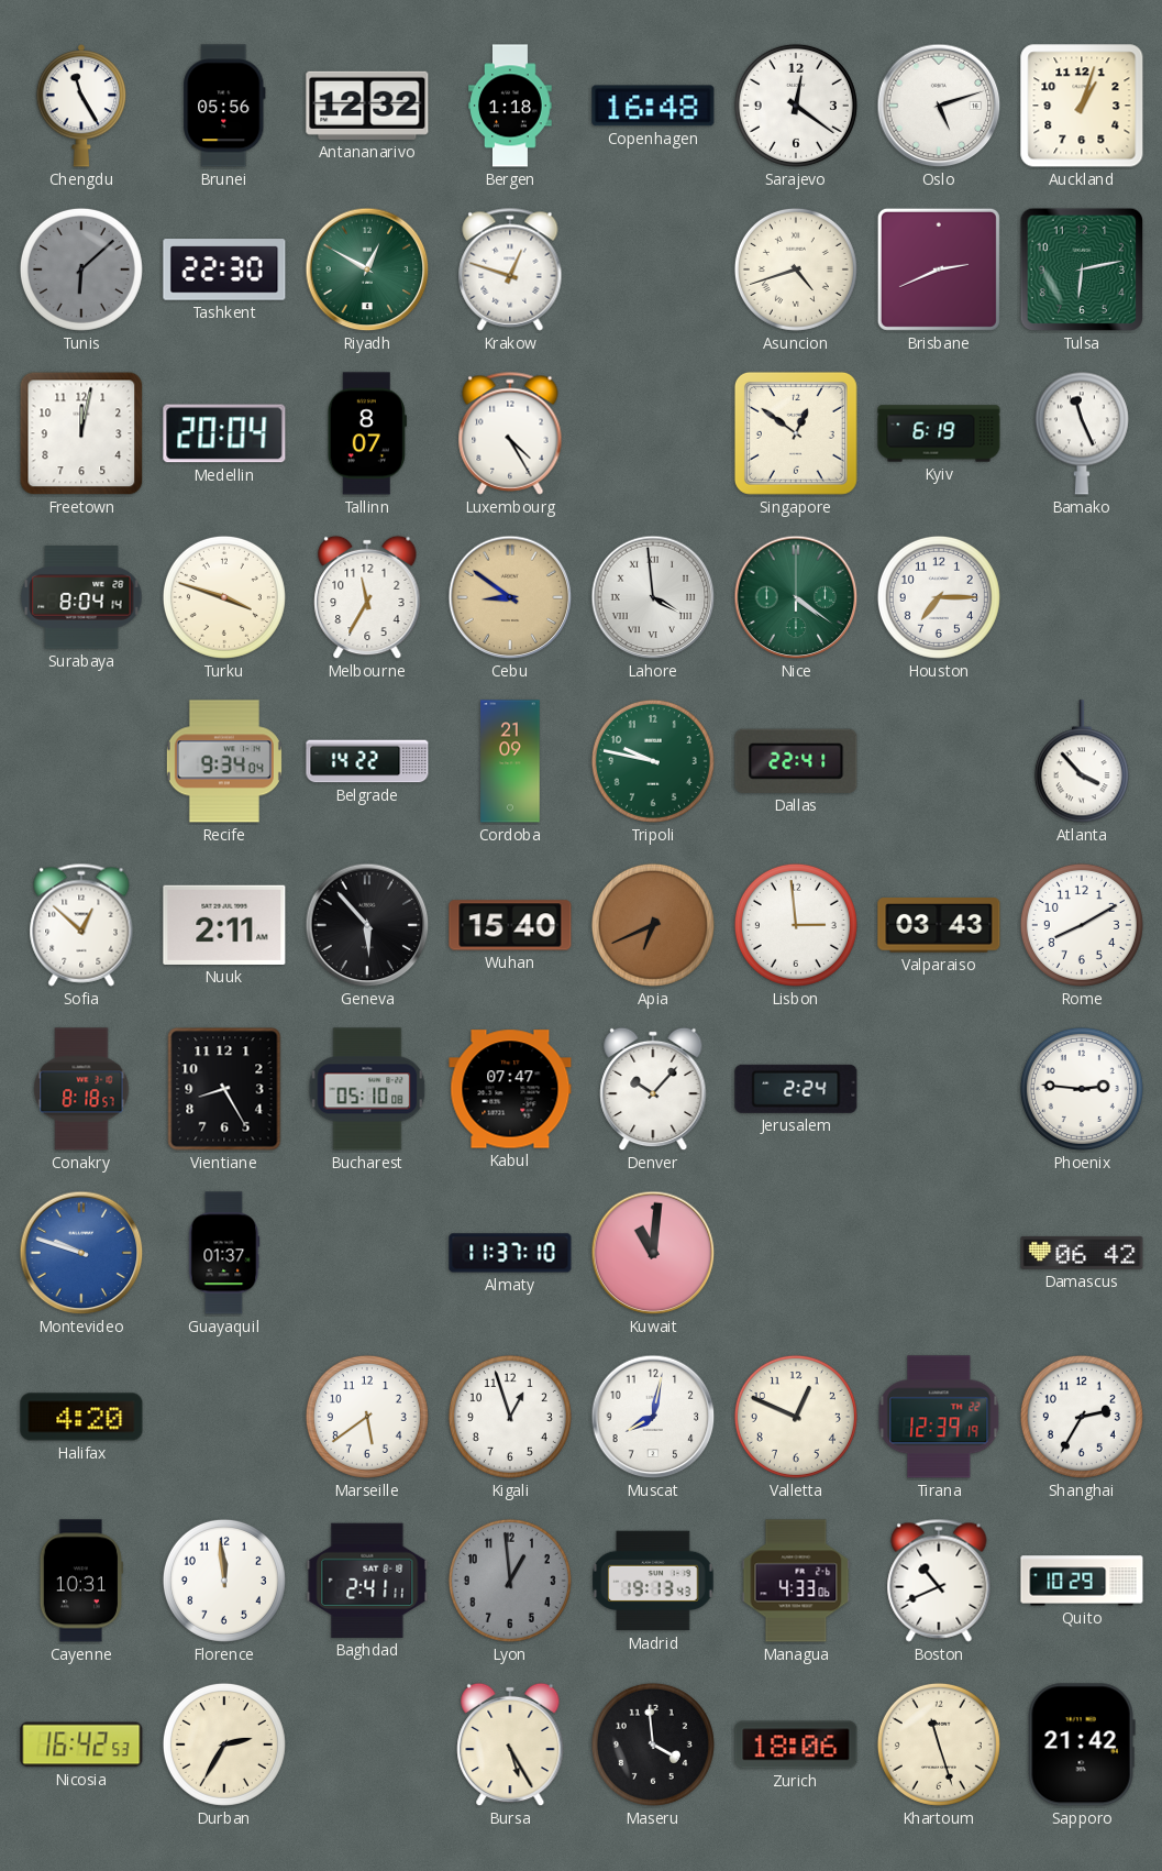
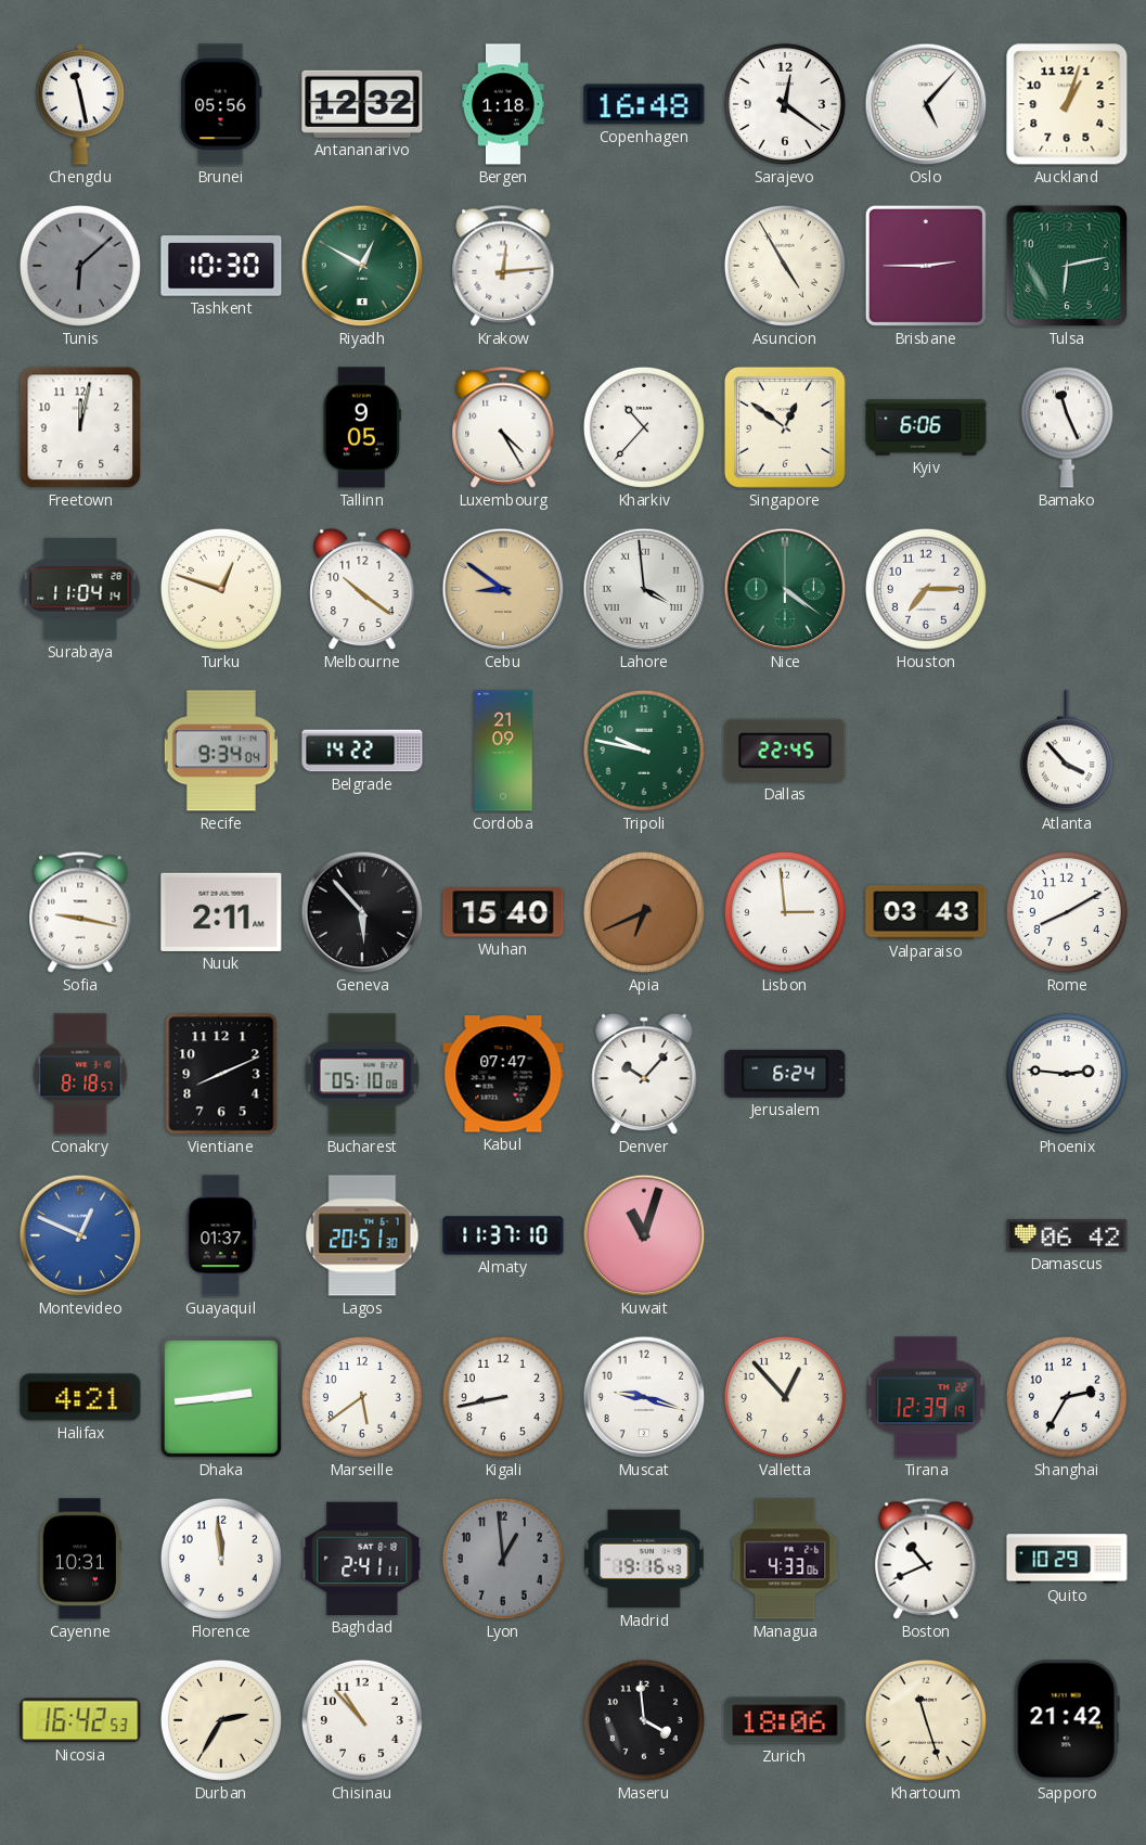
Chengdu: 11:25 -> 11:28 (80, 104)
Oslo: 5:12 -> 5:07 (926, 104)
Tashkent: 22:30 -> 10:30 (221, 266)
Krakow: 12:48 -> 12:14 (503, 266)
Asuncion: 4:42 -> 4:55 (785, 266)
Brisbane: 2:41 -> 2:45 (926, 266)
Medellin: 20:04 -> none (224, 433)
Tallinn: 8:07 -> 9:05 (362, 427)
Kharkiv: none -> 10:37 (644, 427)
Kyiv: 6:19 -> 6:06 (926, 427)
Surabaya: 8:04 -> 11:04 (80, 589)
Turku: 3:48 -> 12:48 (221, 589)
Melbourne: 11:35 -> 10:21 (362, 589)
Dallas: 22:41 -> 22:45 (785, 751)
Sofia: 12:52 -> 9:17 (80, 912)
Vientiane: 8:25 -> 8:11 (221, 1074)
Jerusalem: 2:24 -> 6:24 (785, 1074)
Montevideo: 9:48 -> 12:49 (80, 1235)
Lagos: none -> 20:51 (362, 1235)
Kuwait: 11:01 -> 11:03 (644, 1235)
Halifax: 4:20 -> 4:21 (80, 1397)
Dhaka: none -> 2:44 (221, 1397)
Kigali: 12:57 -> 8:43 (503, 1397)
Muscat: 8:02 -> 9:18 (644, 1397)
Valletta: 12:49 -> 12:53 (785, 1397)
Madrid: 19:13 -> 19:16 (644, 1559)
Chisinau: none -> 10:53 (362, 1720)
Bursa: 5:25 -> none (510, 1745)
